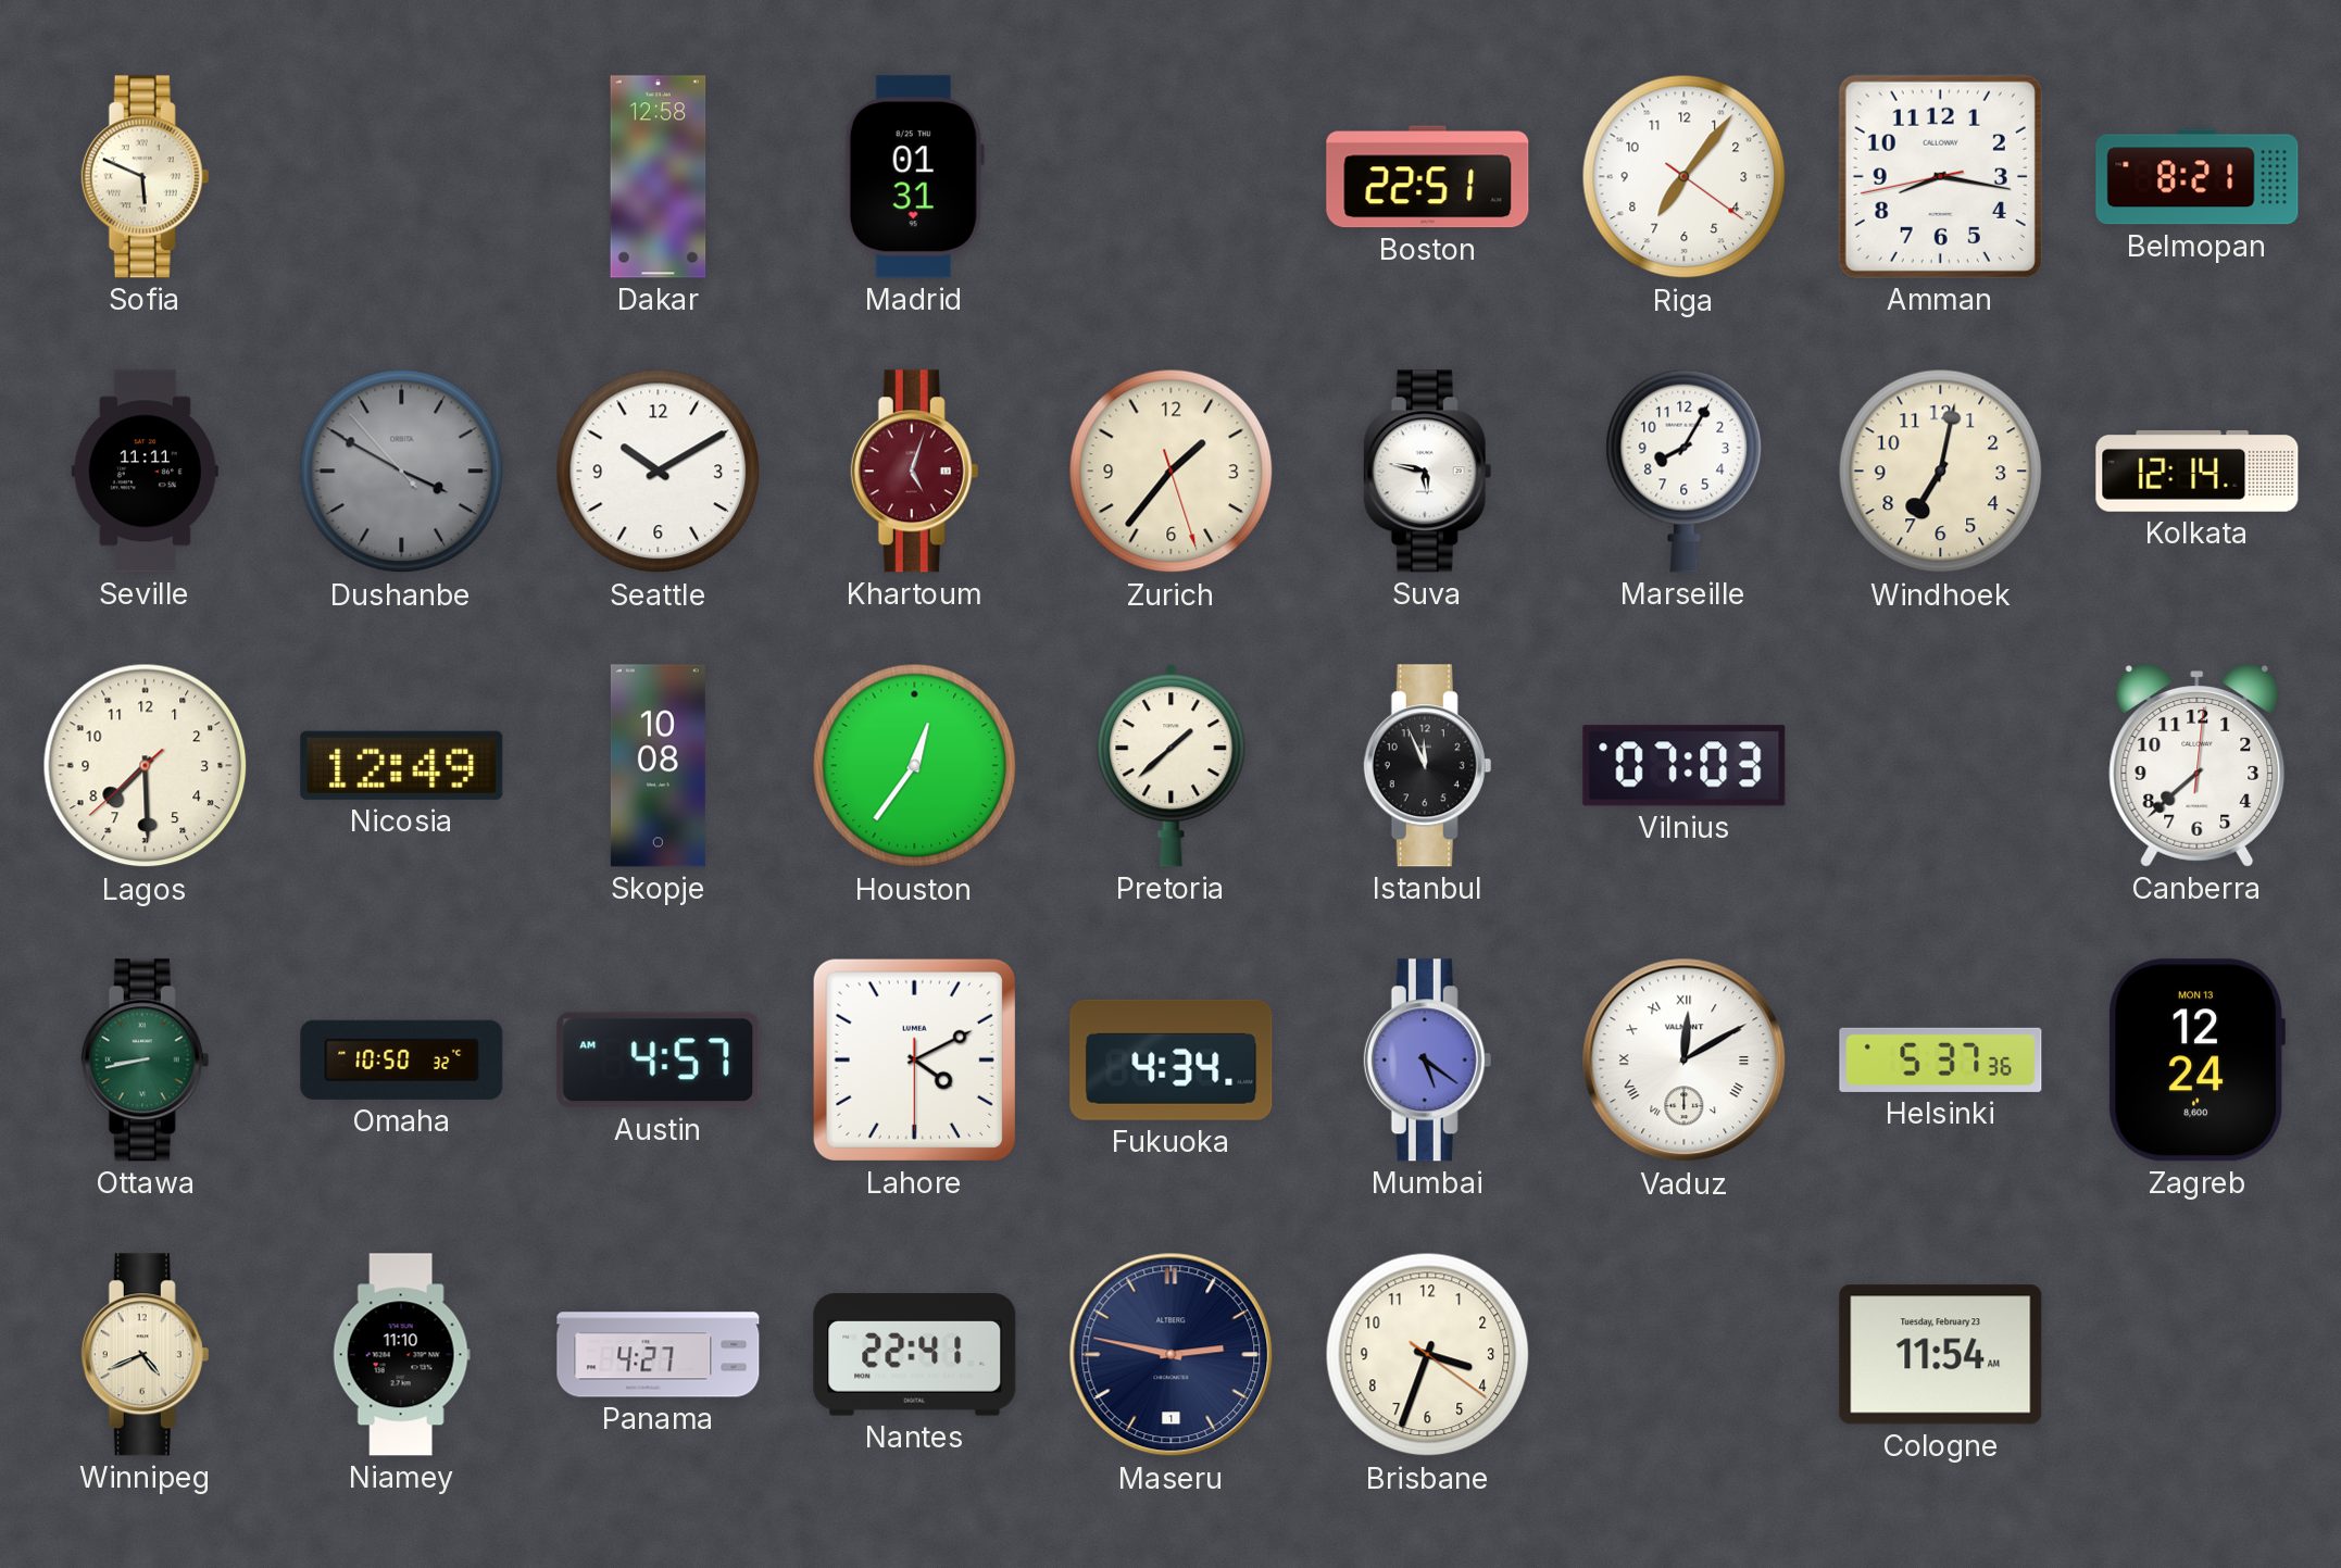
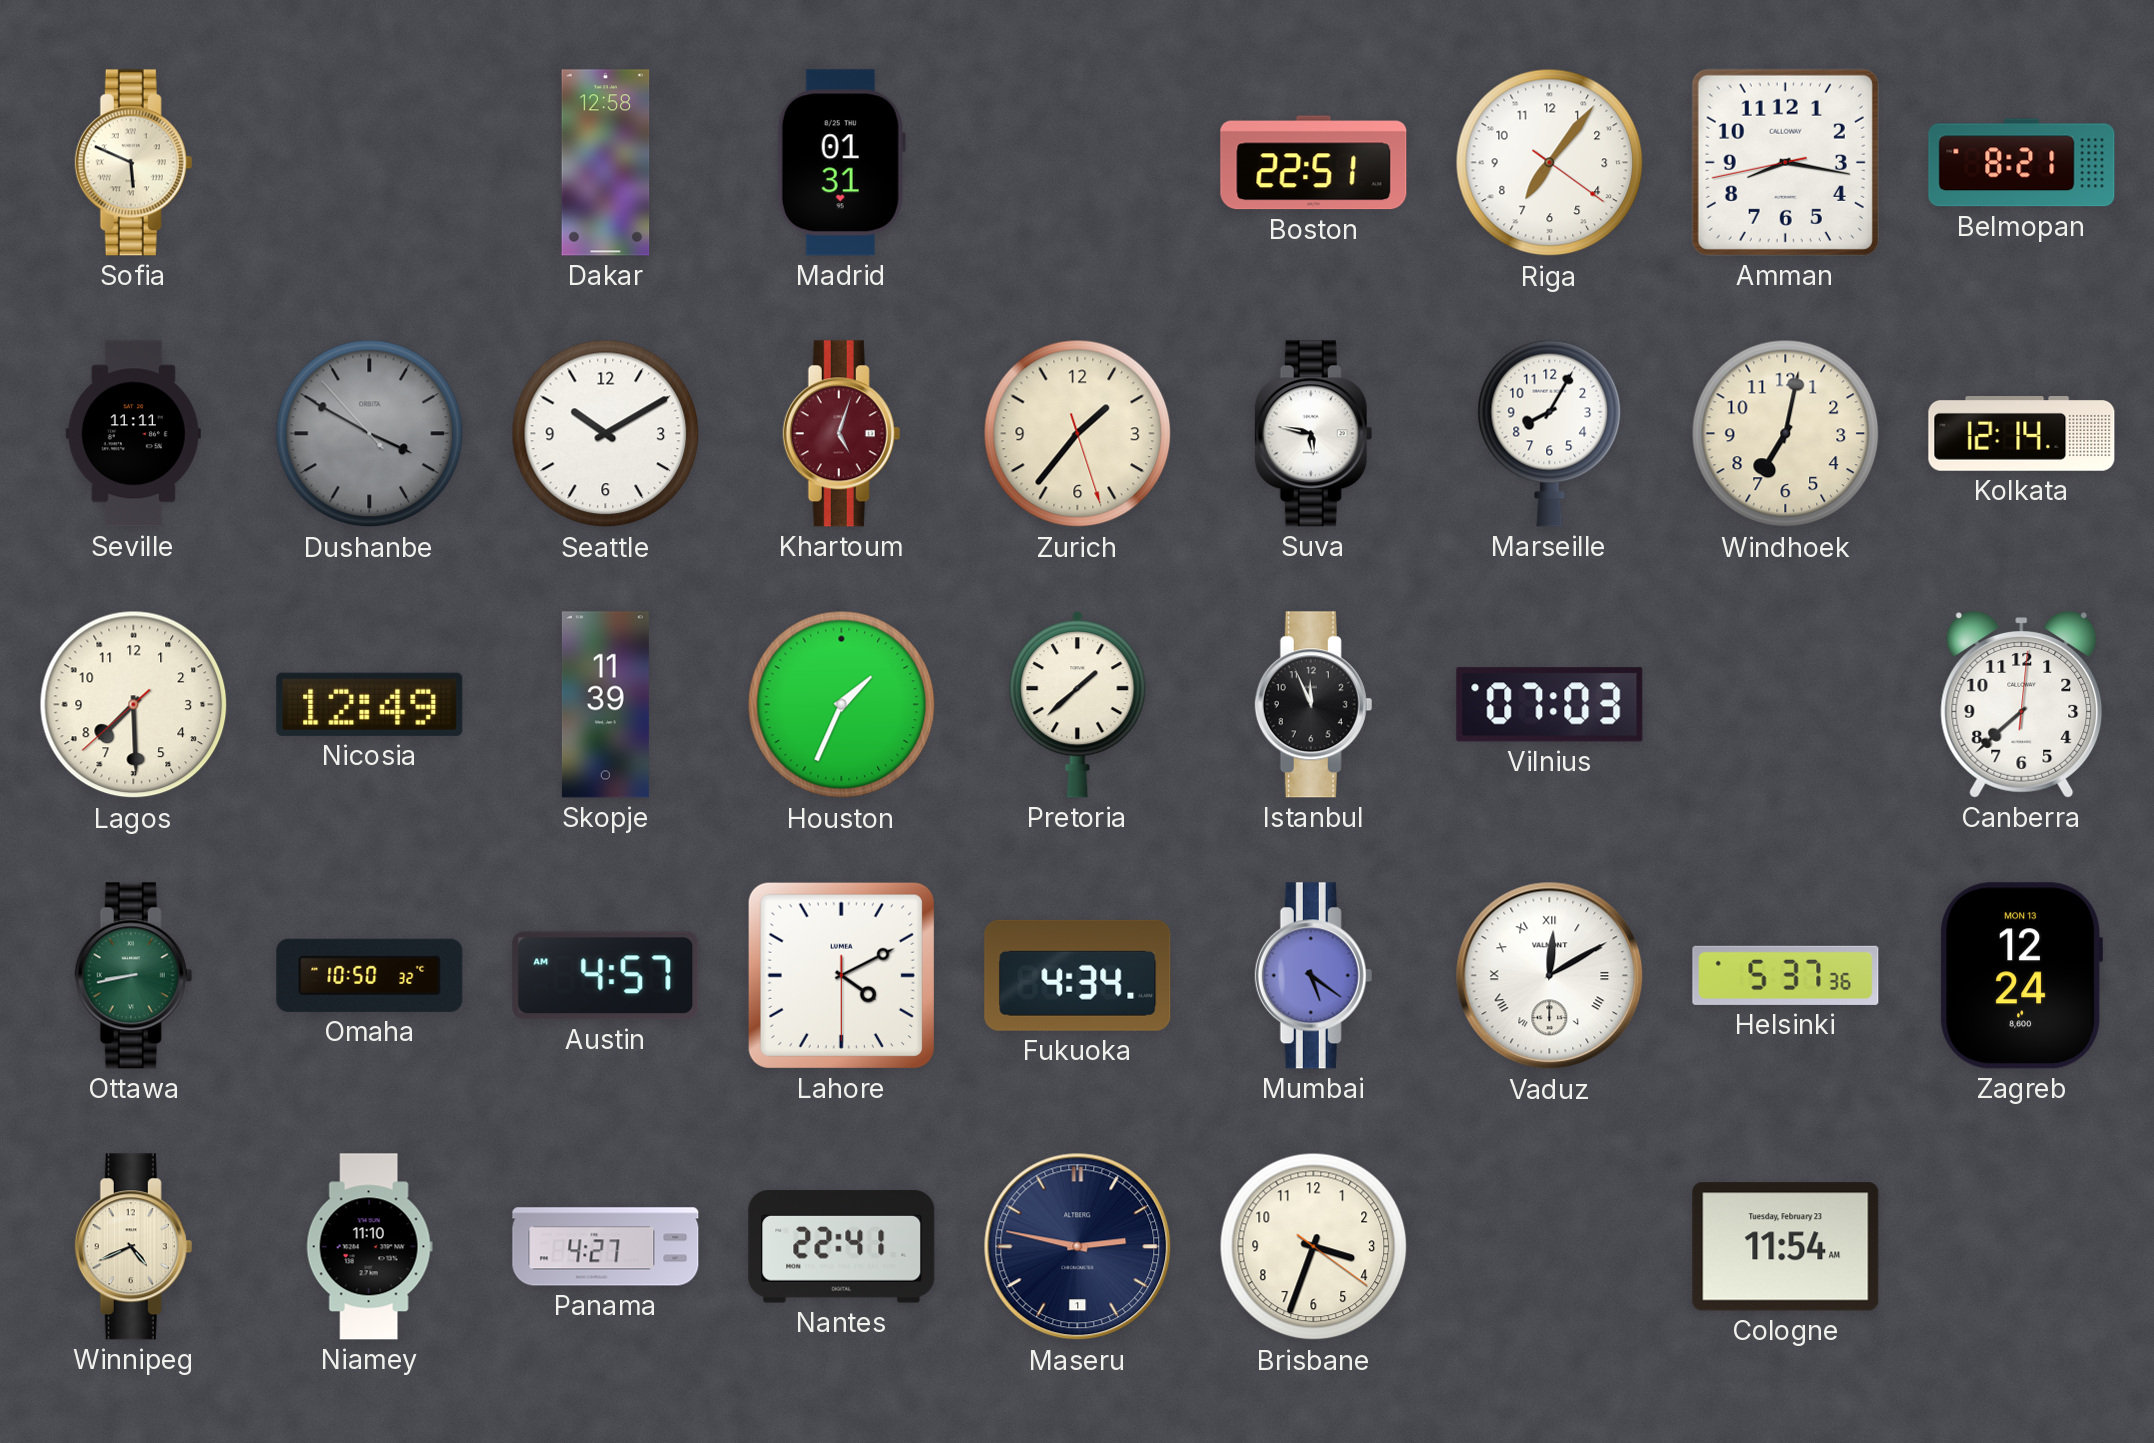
Skopje: 10:08 -> 11:39 (605, 705)
Houston: 12:36 -> 1:34 (842, 705)
